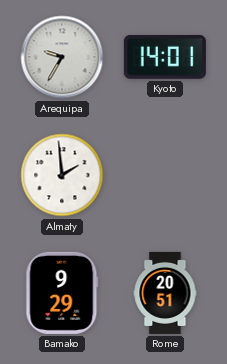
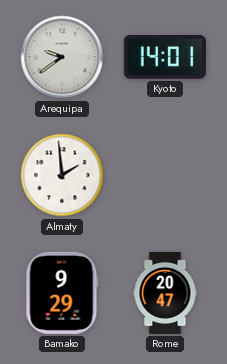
Arequipa: 9:35 -> 9:39 (62, 57)
Rome: 20:51 -> 20:47 (165, 293)
